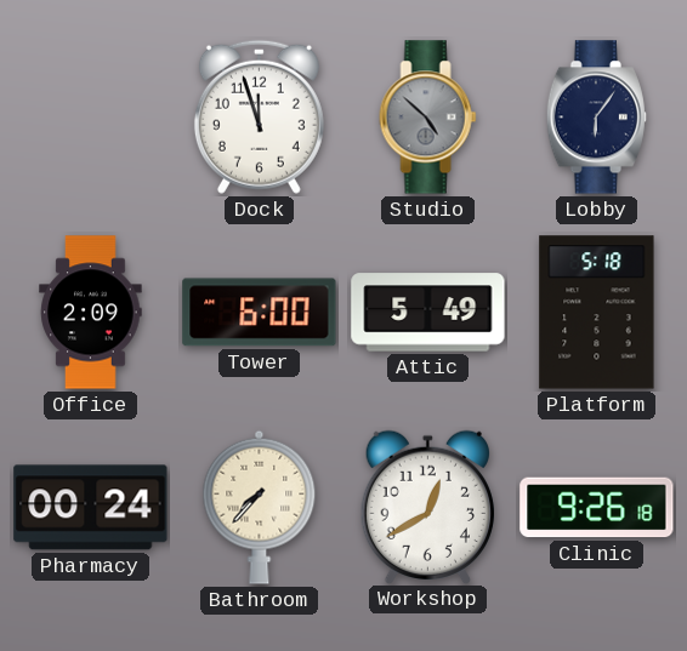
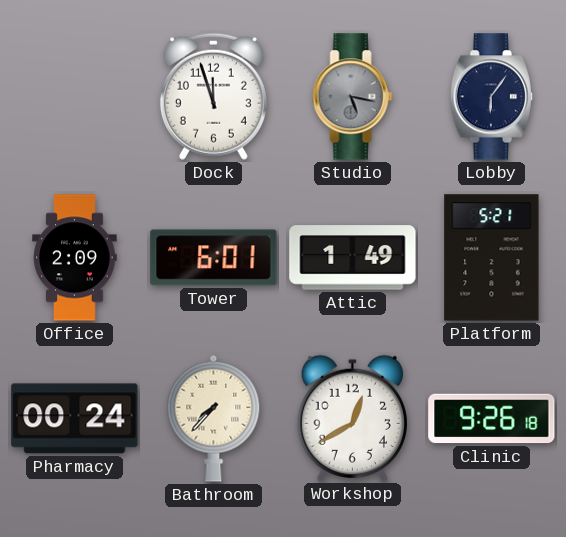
Studio: 4:52 -> 5:17 (353, 97)
Tower: 6:00 -> 6:01 (214, 258)
Attic: 5:49 -> 1:49 (353, 258)
Platform: 5:18 -> 5:21 (492, 258)
